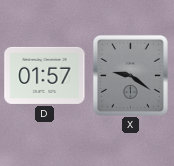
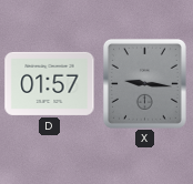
X: 9:21 -> 9:16 (144, 83)
